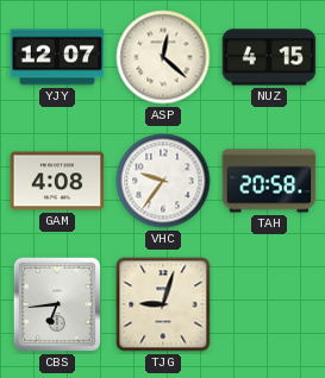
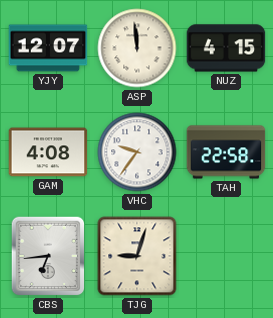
ASP: 12:22 -> 11:59 (137, 48)
TAH: 20:58 -> 22:58 (226, 152)
